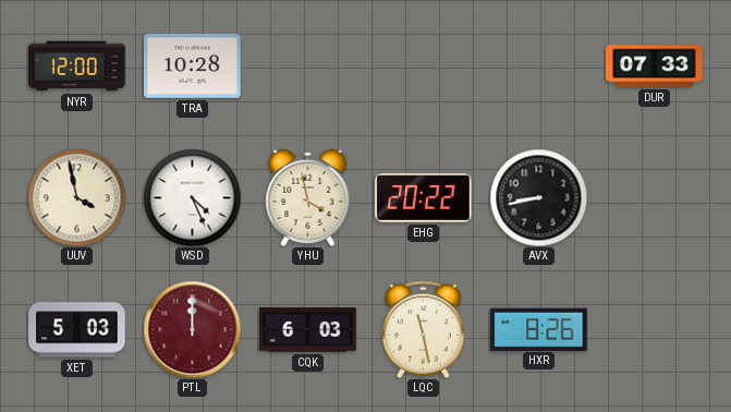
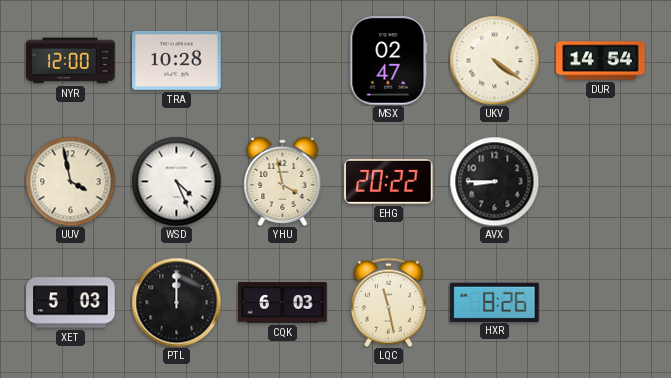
MSX: none -> 02:47 (389, 61)
UKV: none -> 4:21 (494, 60)
DUR: 07:33 -> 14:54 (601, 61)
AVX: 8:43 -> 8:45 (494, 181)
PTL dial: burgundy -> black (176, 302)
